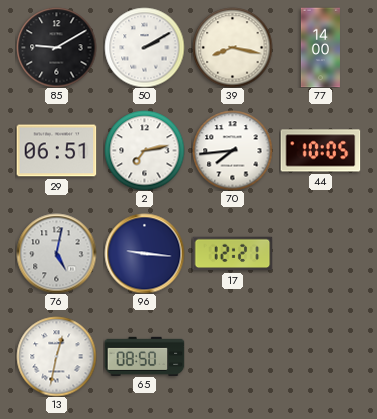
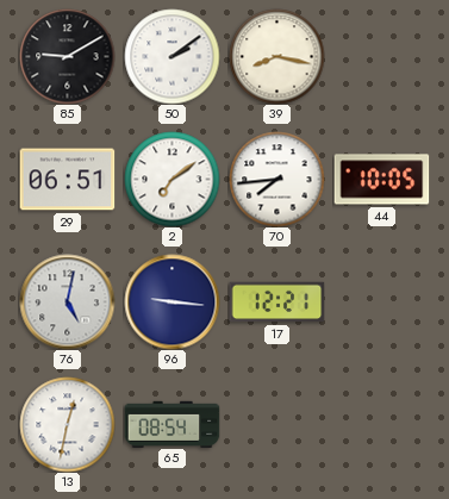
50: 2:10 -> 2:09 (172, 56)
77: 14:00 -> none (320, 47)
2: 7:13 -> 7:09 (172, 179)
65: 08:50 -> 08:54 (172, 424)
